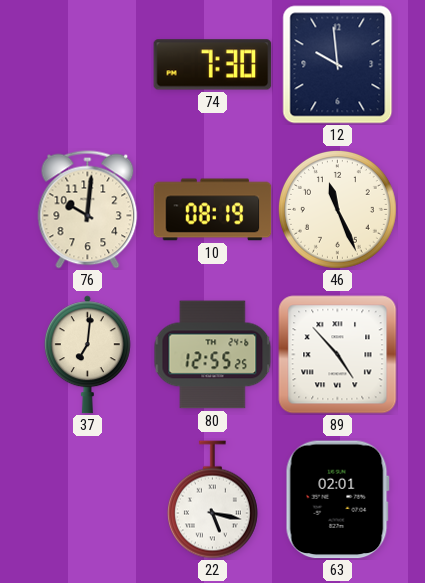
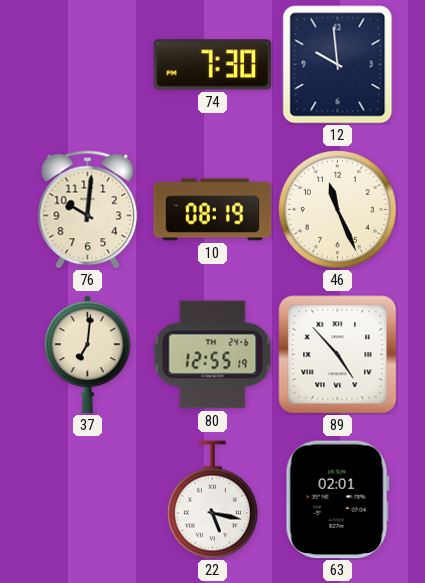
80: 12:55:25 -> 12:55:19 (213, 355)
